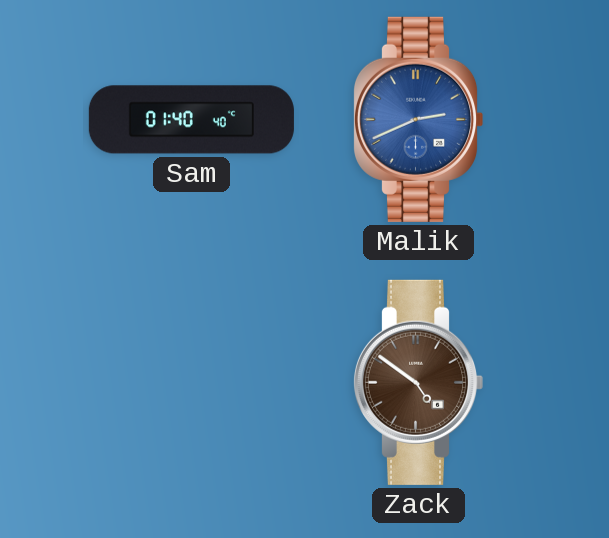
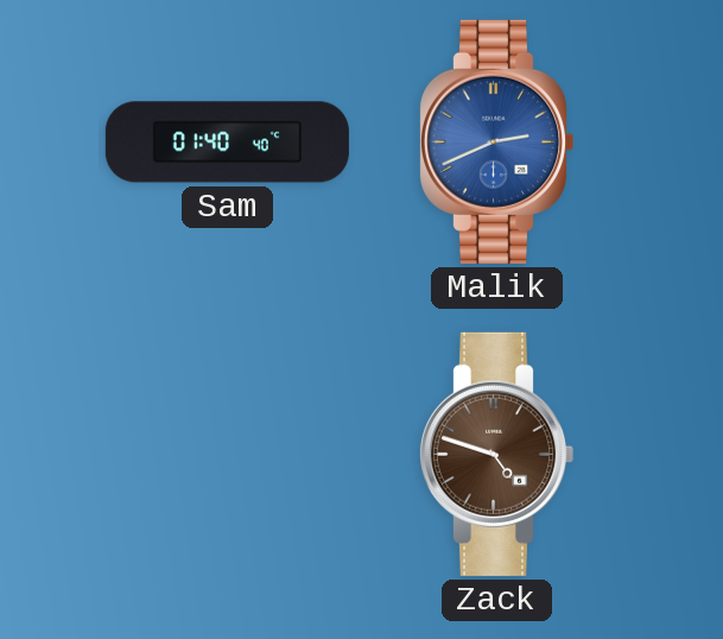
Zack: 4:51 -> 4:48 (496, 454)
